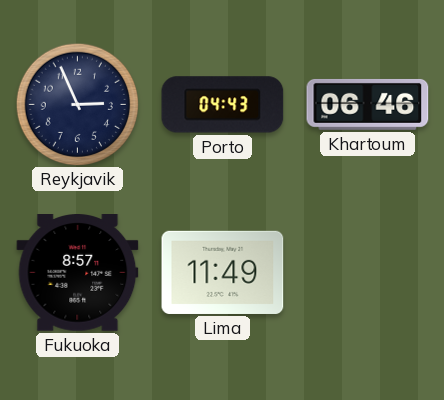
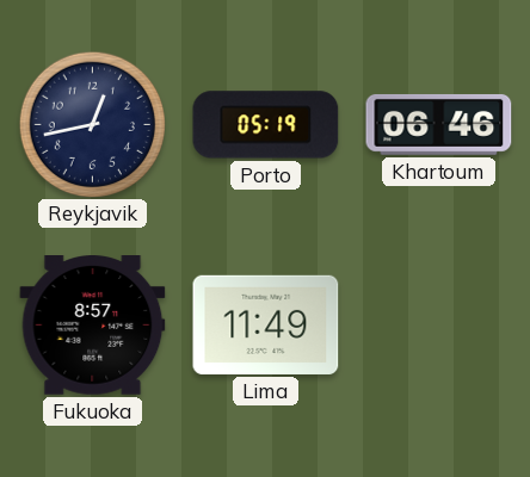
Reykjavik: 2:56 -> 12:43 (92, 124)
Porto: 04:43 -> 05:19 (266, 125)
